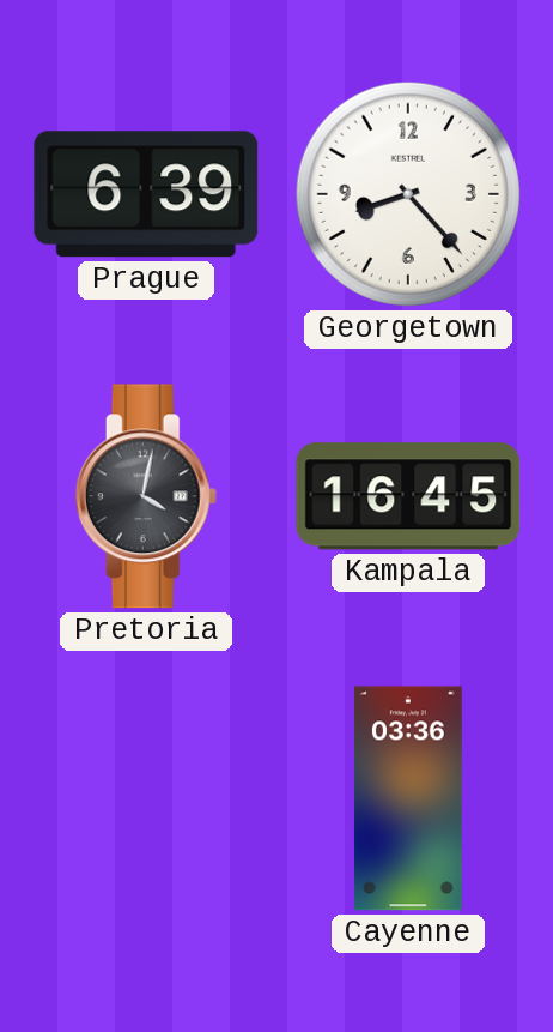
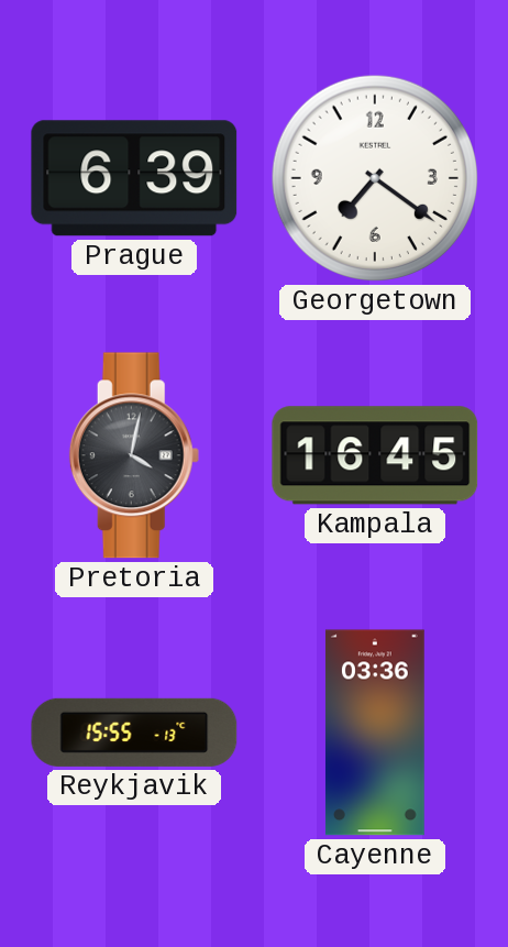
Georgetown: 8:23 -> 7:21 (375, 178)
Reykjavik: none -> 15:55 (134, 733)
